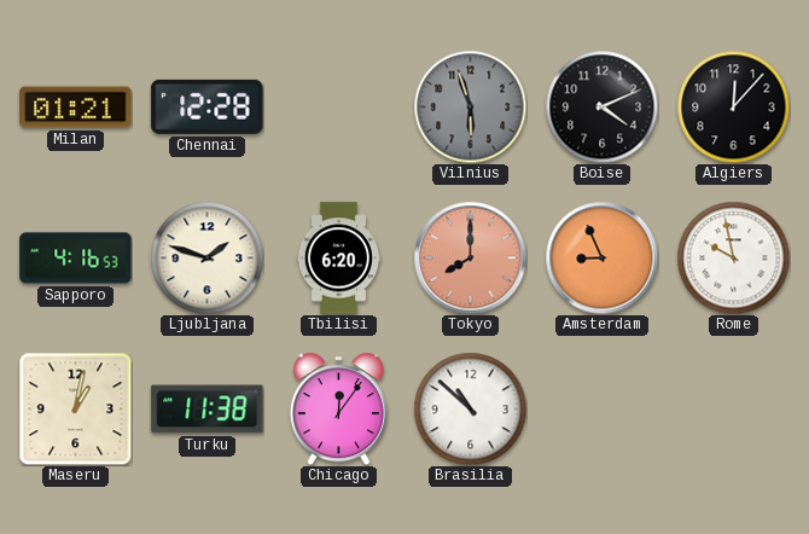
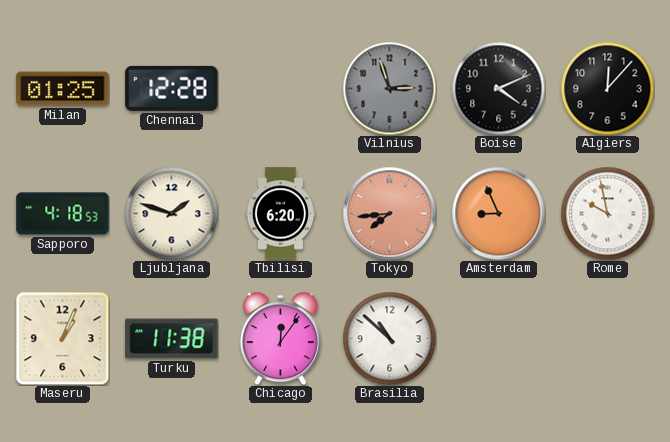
Milan: 01:21 -> 01:25 (63, 89)
Vilnius: 5:57 -> 2:57 (389, 88)
Sapporo: 4:16 -> 4:18 (63, 214)
Tokyo: 8:00 -> 7:44 (389, 213)
Maseru: 1:02 -> 1:04 (62, 338)
